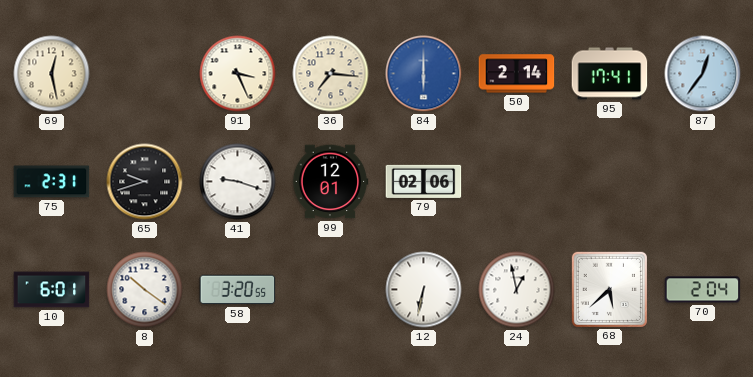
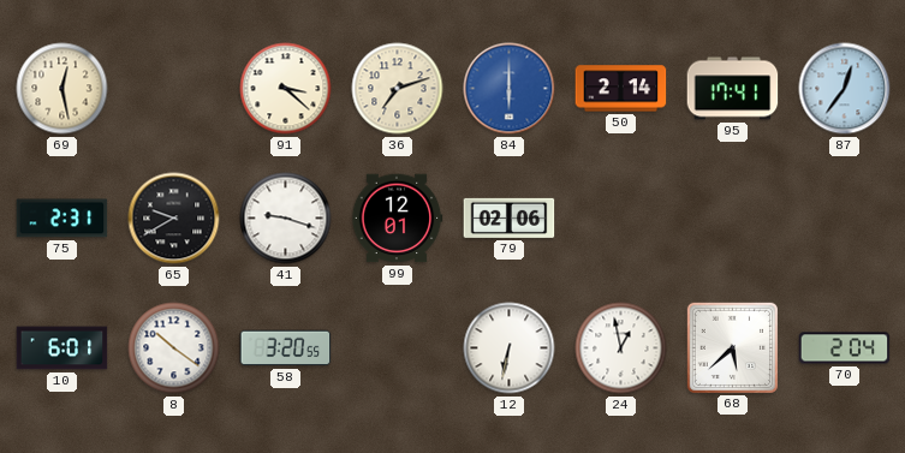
91: 3:26 -> 3:22 (286, 89)
36: 7:16 -> 7:12 (398, 89)
65: 9:42 -> 9:40 (174, 219)
